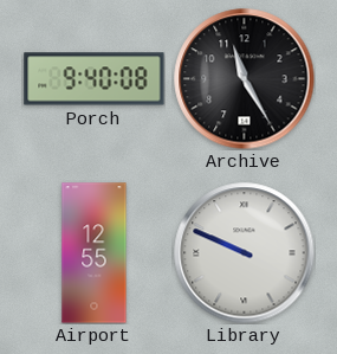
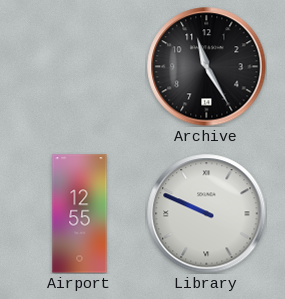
Porch: 9:40 -> none (95, 79)
